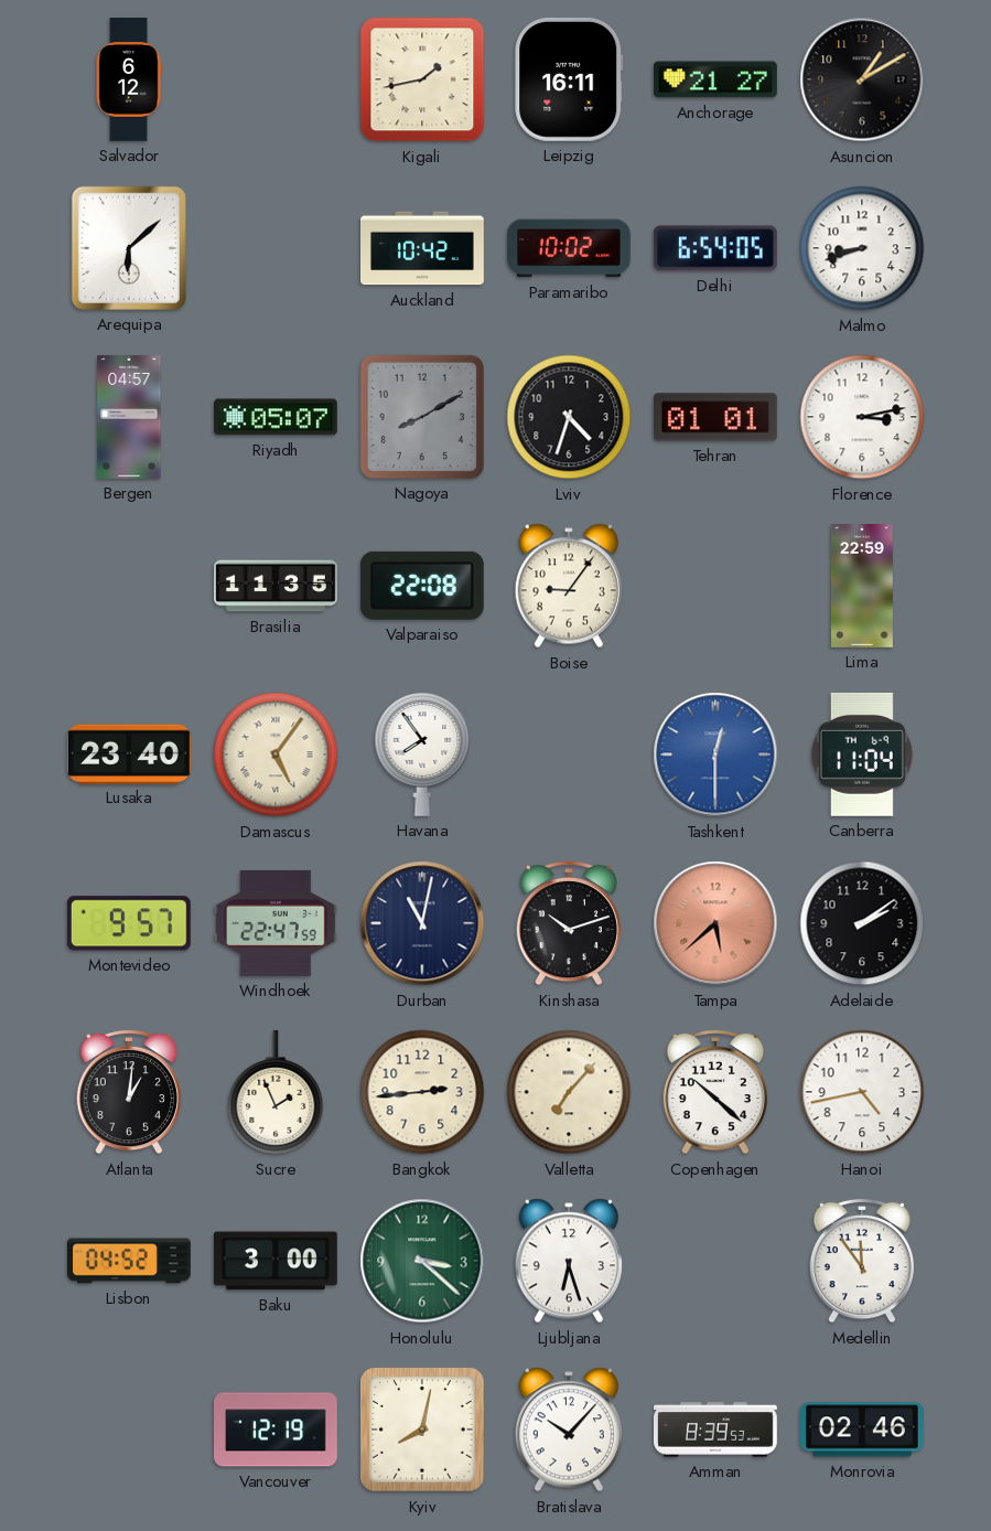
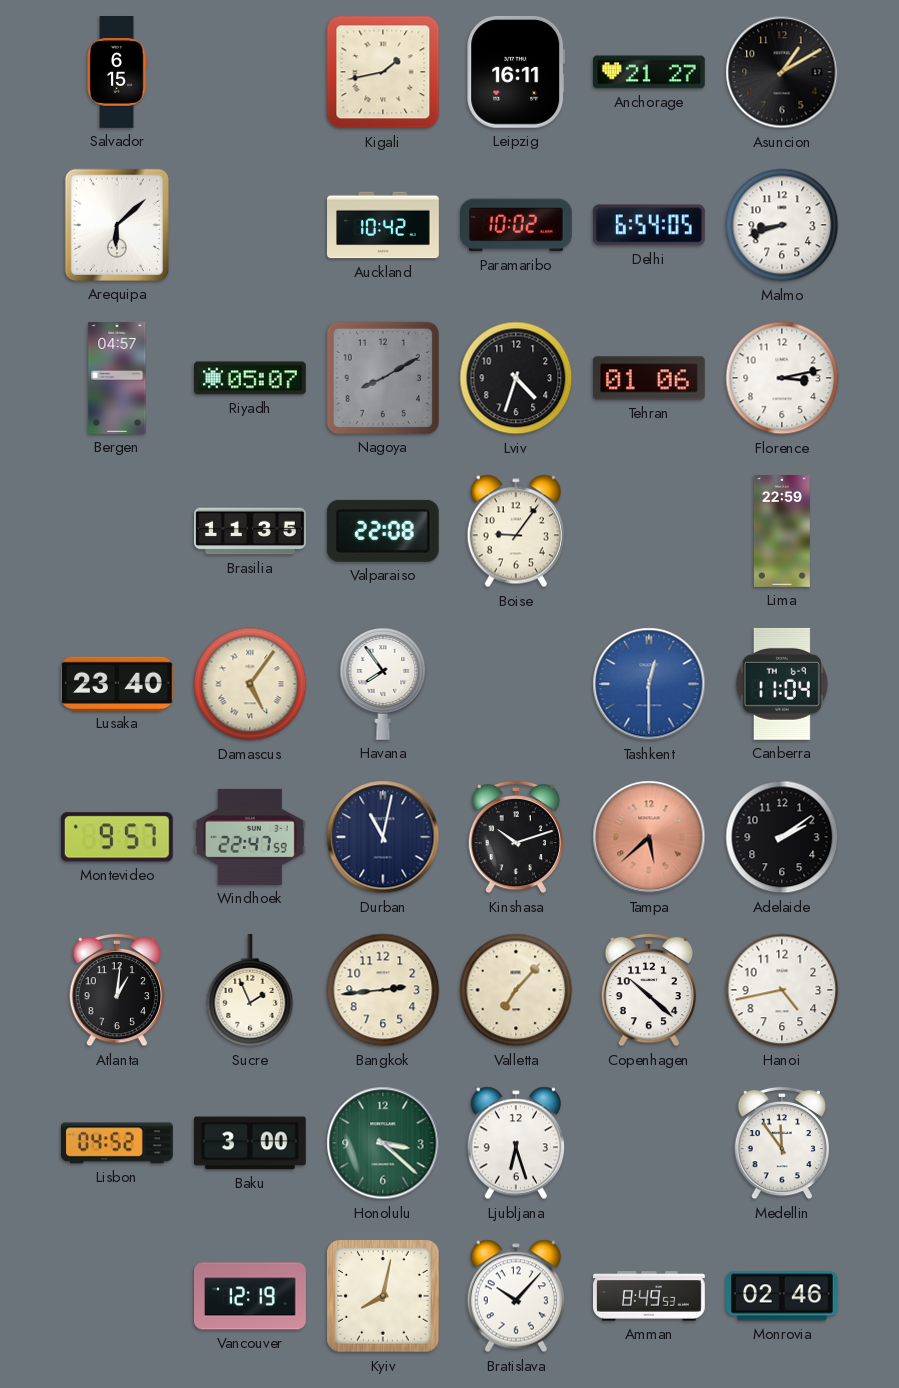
Salvador: 6:12 -> 6:15 (117, 72)
Tehran: 01:01 -> 01:06 (649, 378)
Amman: 8:39 -> 8:49 (650, 1296)
